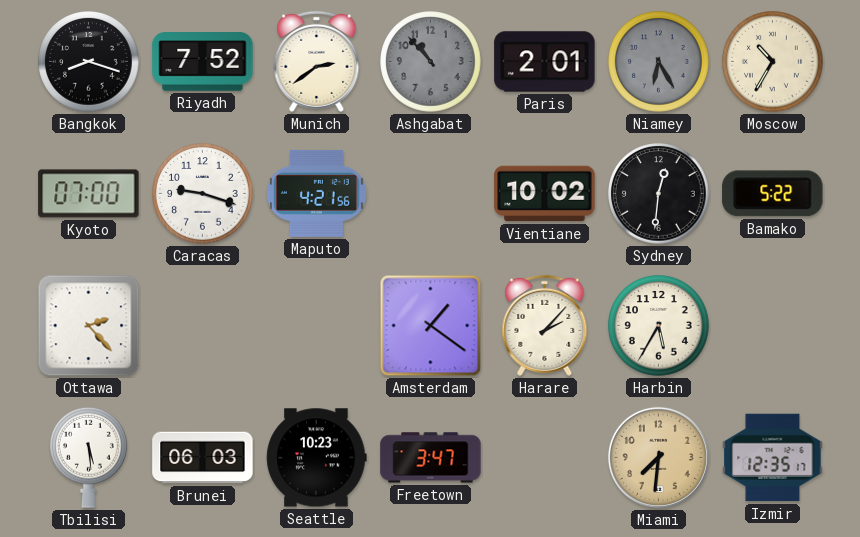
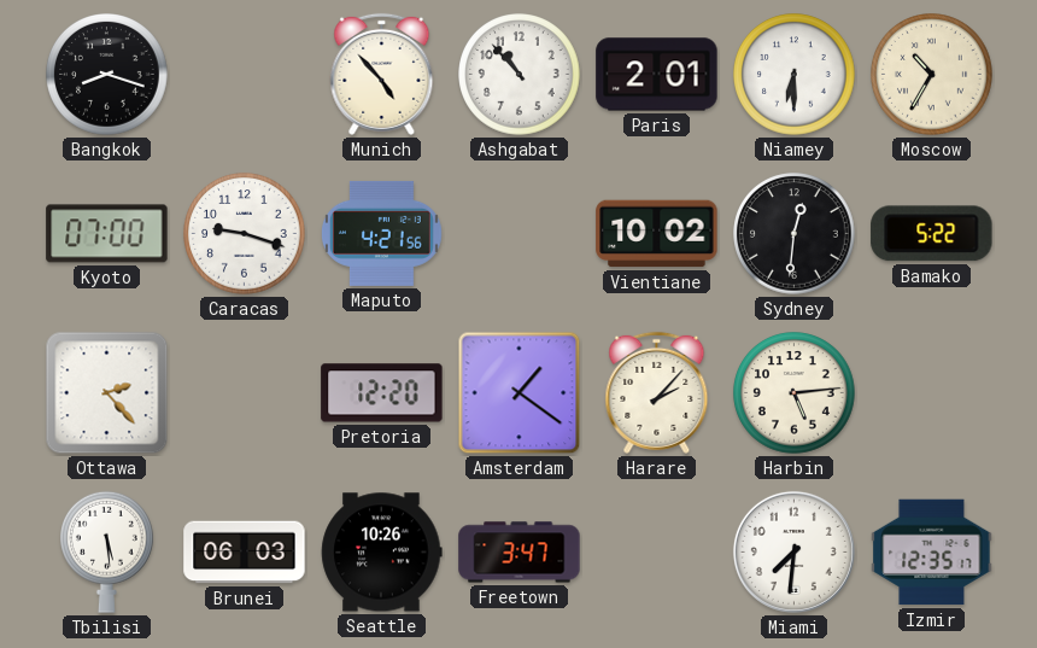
Riyadh: 7:52 -> none (203, 62)
Munich: 2:39 -> 4:53 (382, 74)
Ashgabat dial: grey -> white (520, 75)
Niamey: 6:25 -> 6:30 (795, 75)
Niamey dial: grey -> white (795, 75)
Pretoria: none -> 12:20 (382, 393)
Harbin: 5:35 -> 5:14 (795, 393)
Seattle: 10:23 -> 10:26 (382, 553)
Miami dial: champagne -> white (793, 551)
